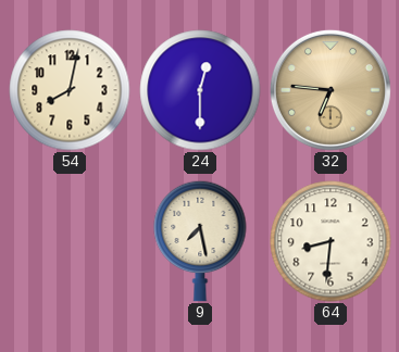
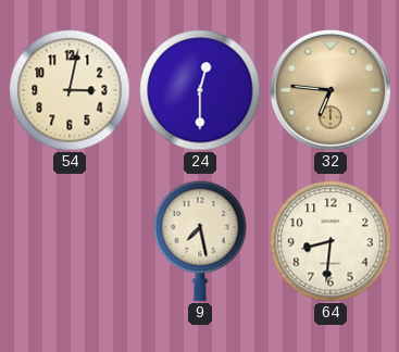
54: 8:02 -> 3:02 (70, 90)
